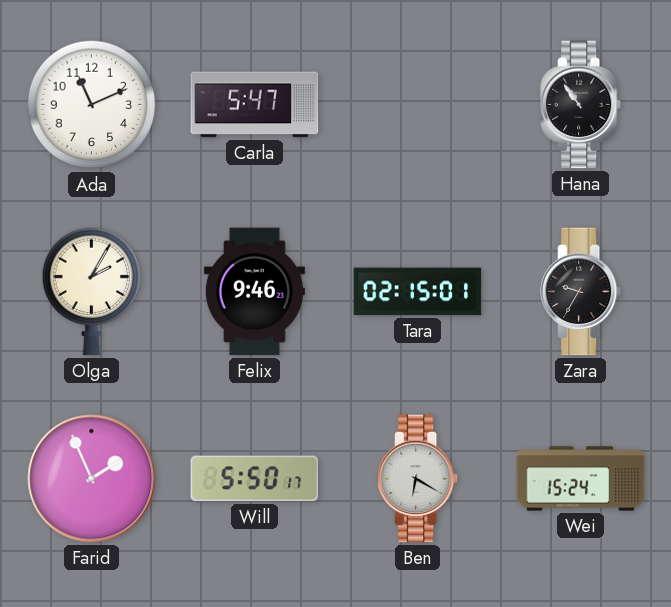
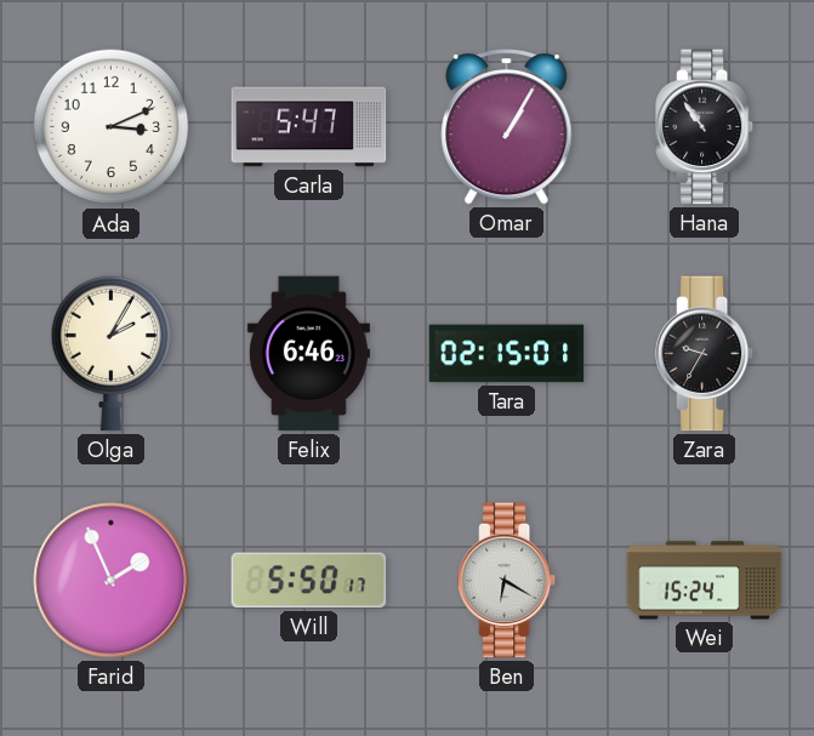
Ada: 11:11 -> 3:11 (112, 127)
Omar: none -> 1:05 (507, 127)
Felix: 9:46 -> 6:46 (308, 354)
